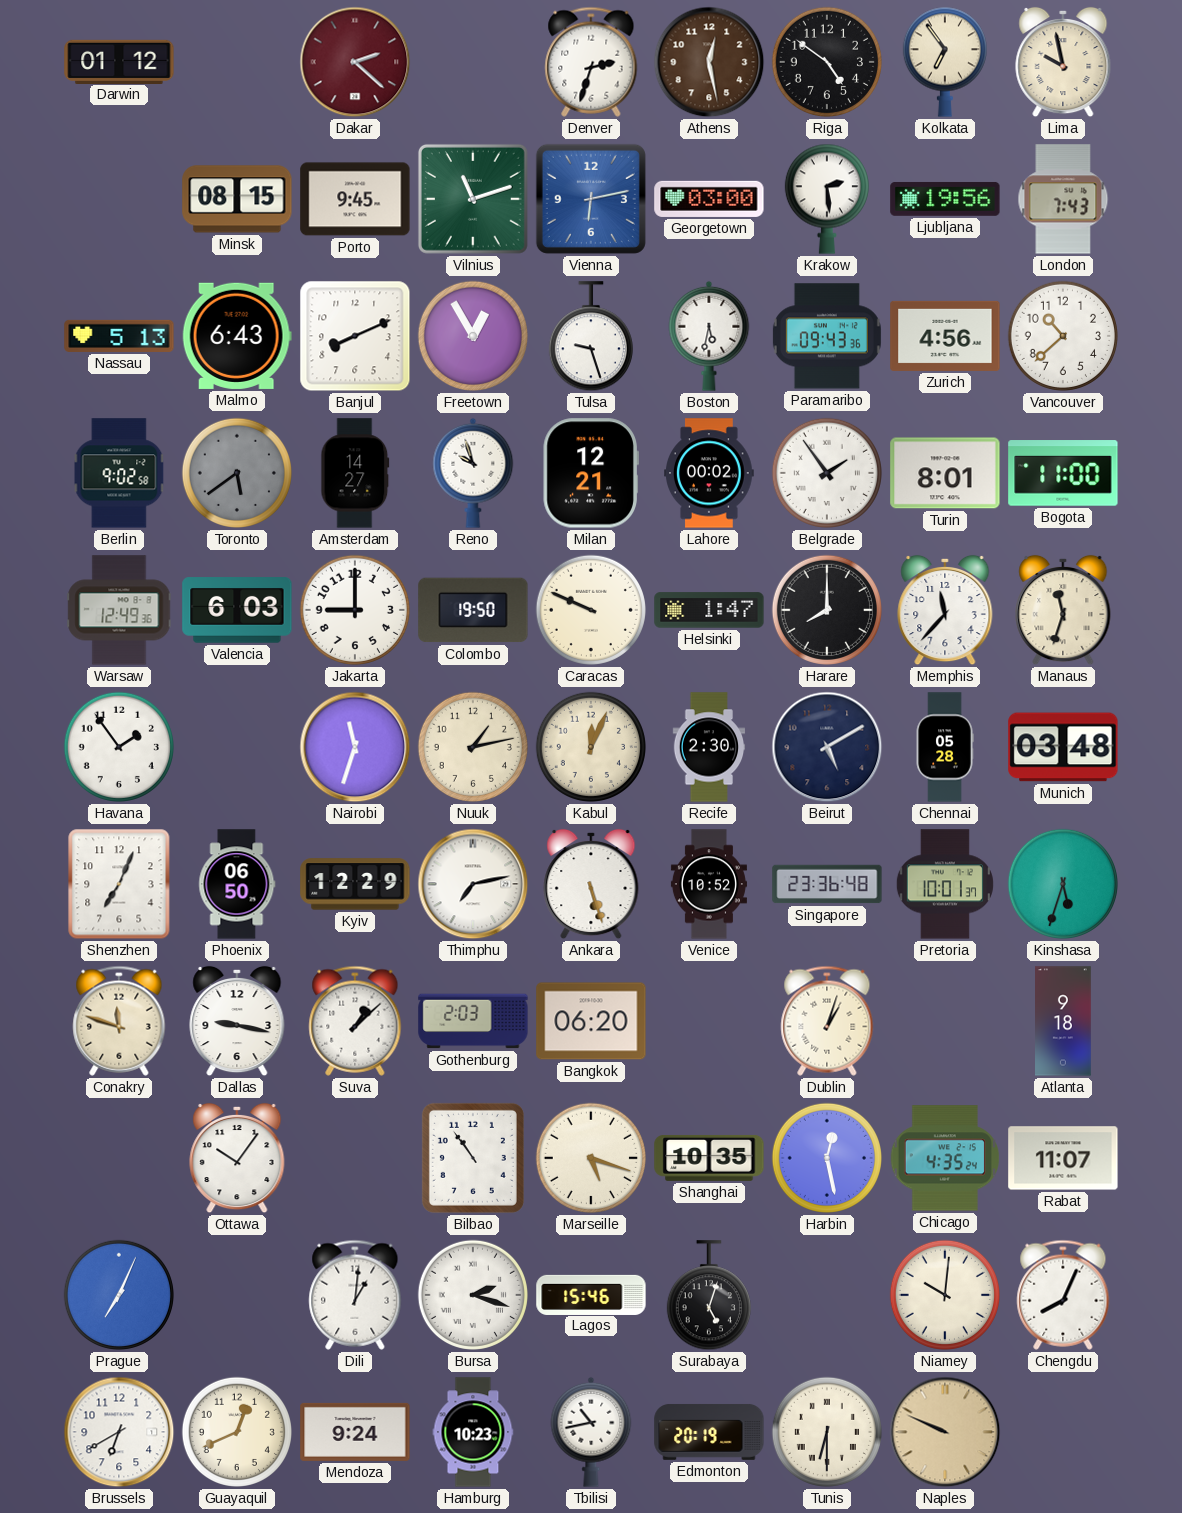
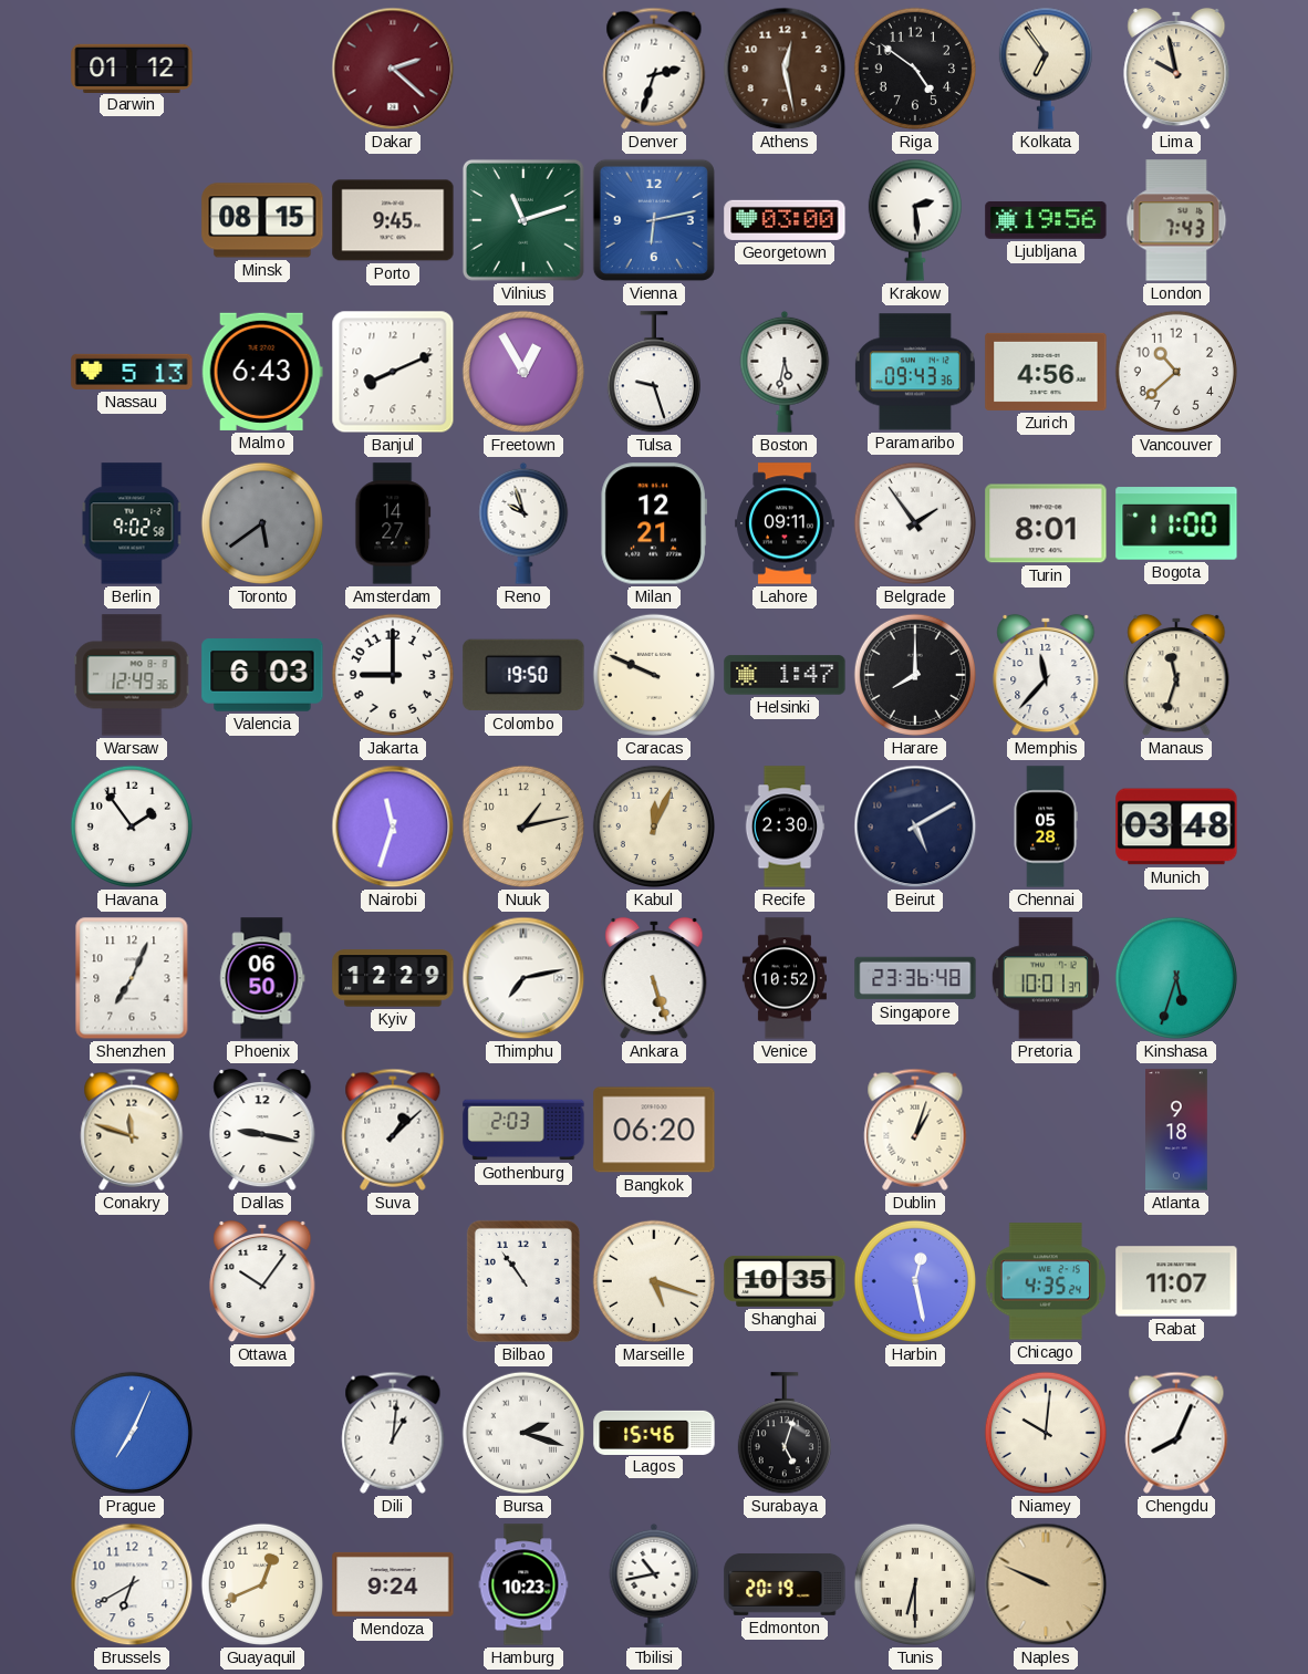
Lahore: 00:02 -> 09:11 (786, 523)
